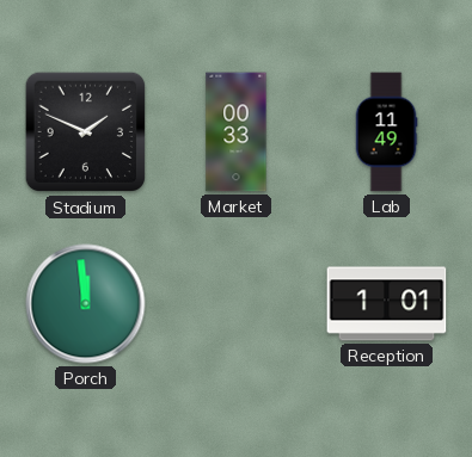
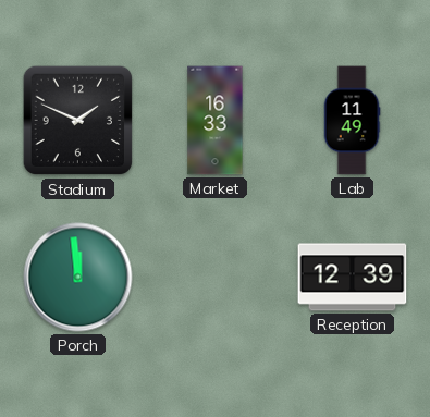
Market: 00:33 -> 16:33 (216, 121)
Reception: 1:01 -> 12:39 (353, 278)
